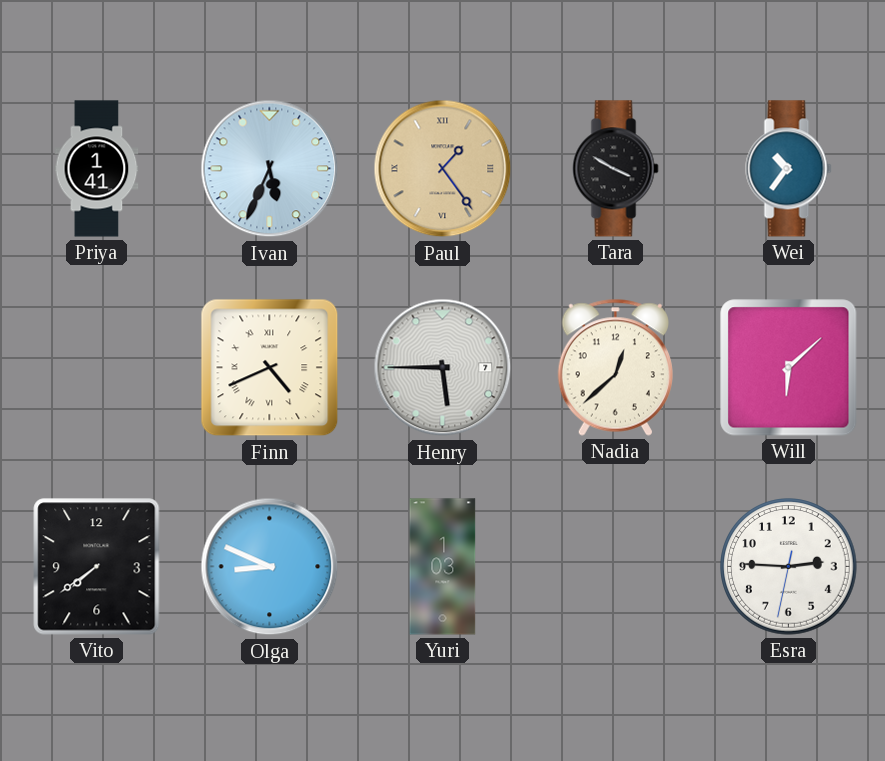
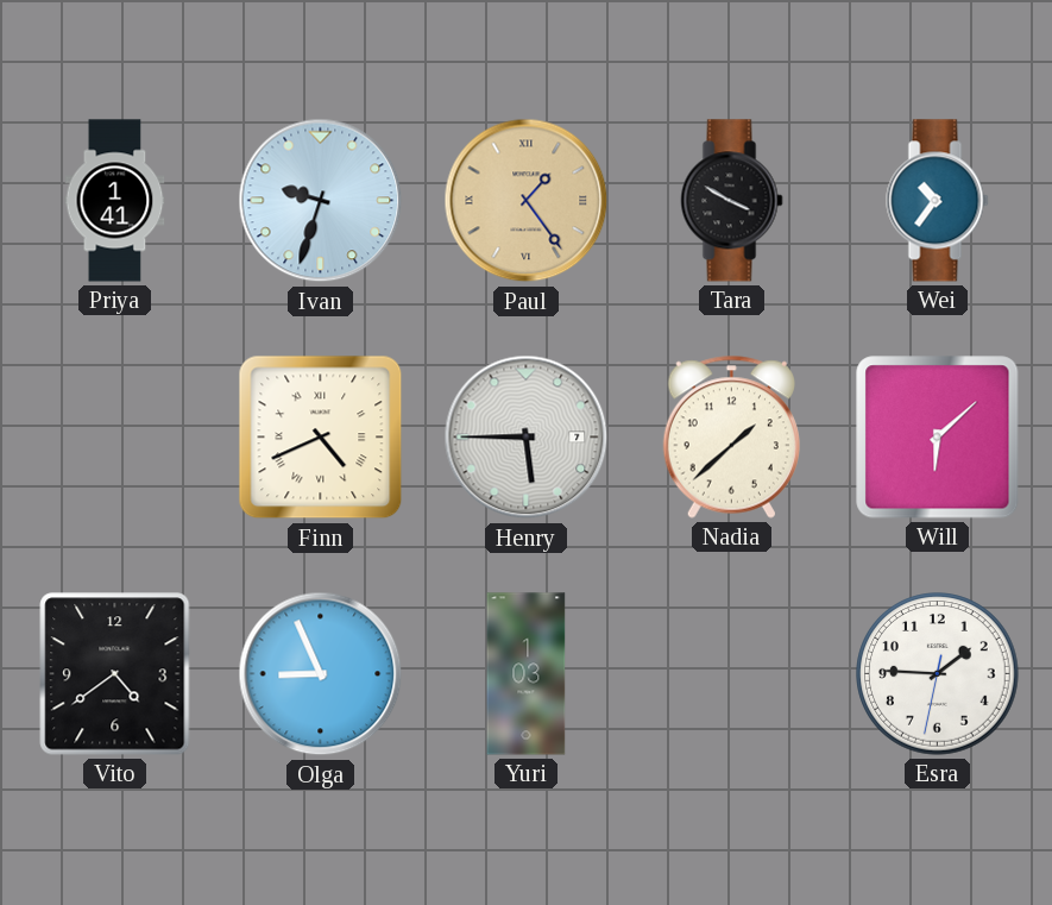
Ivan: 5:34 -> 9:33 (321, 201)
Nadia: 12:38 -> 1:38 (731, 436)
Vito: 7:39 -> 4:39 (115, 674)
Olga: 8:49 -> 8:56 (321, 674)
Esra: 2:45 -> 1:45 (938, 674)
